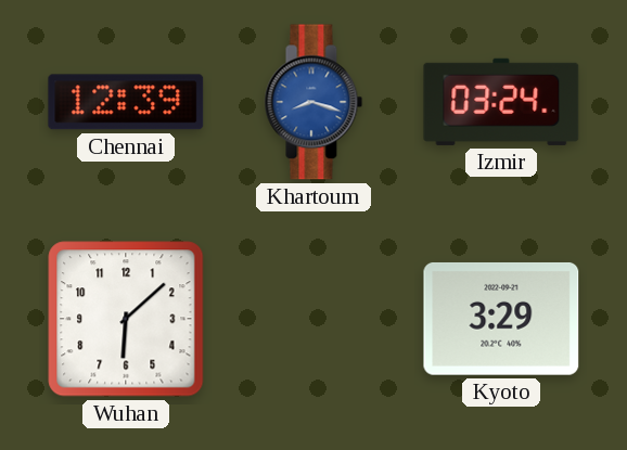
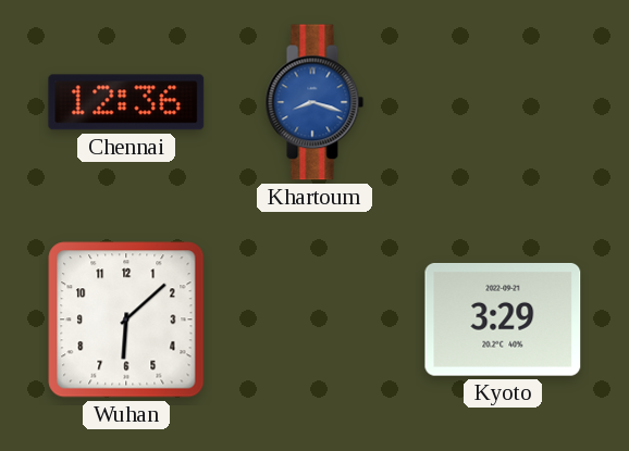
Chennai: 12:39 -> 12:36 (126, 102)
Izmir: 03:24 -> none (501, 102)
